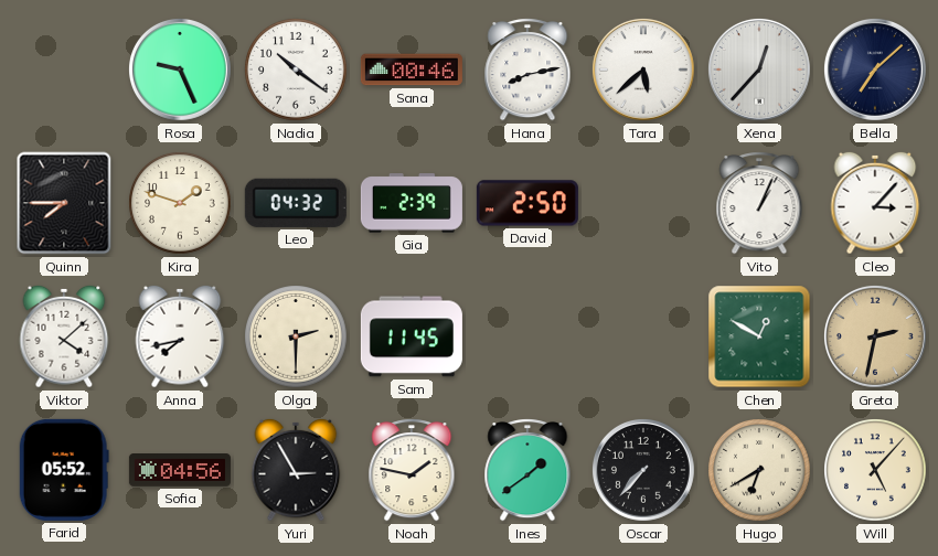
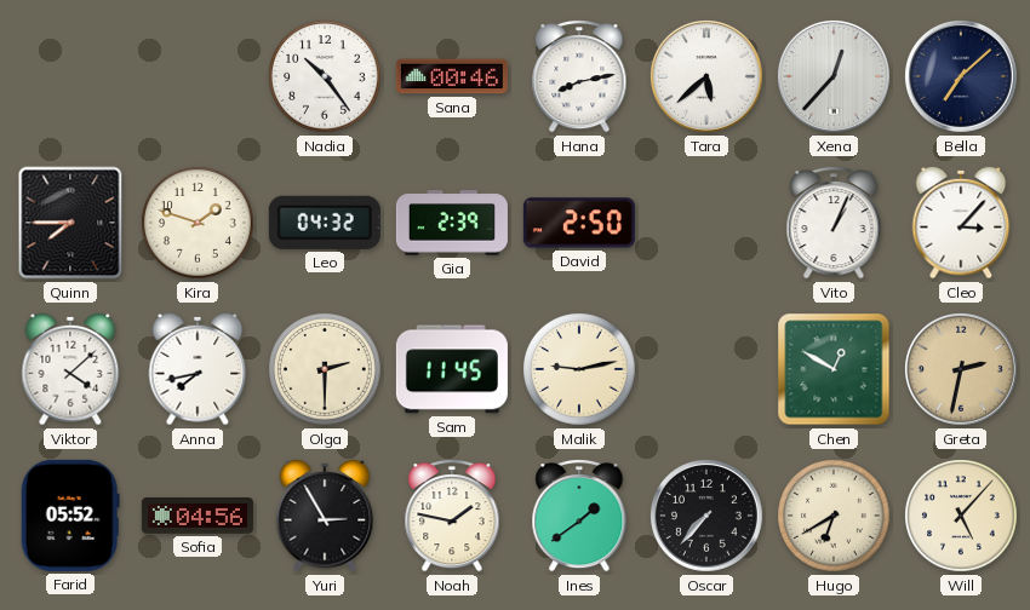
Rosa: 9:26 -> none (180, 69)
Nadia: 10:21 -> 10:24 (325, 76)
Malik: none -> 9:13 (579, 369)
